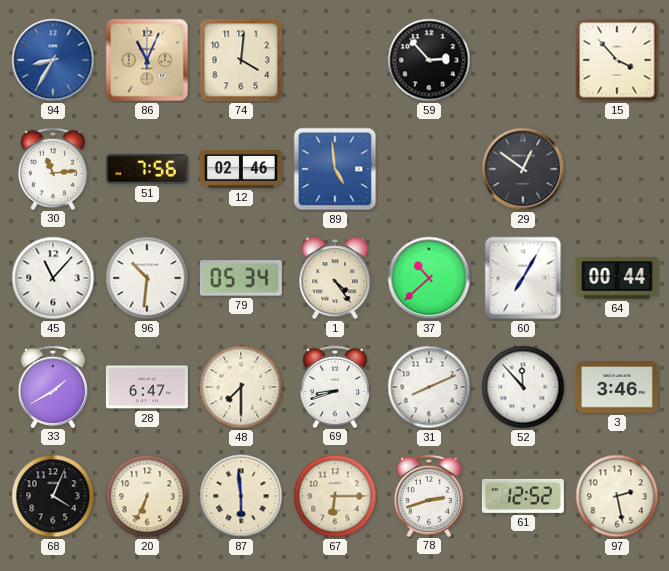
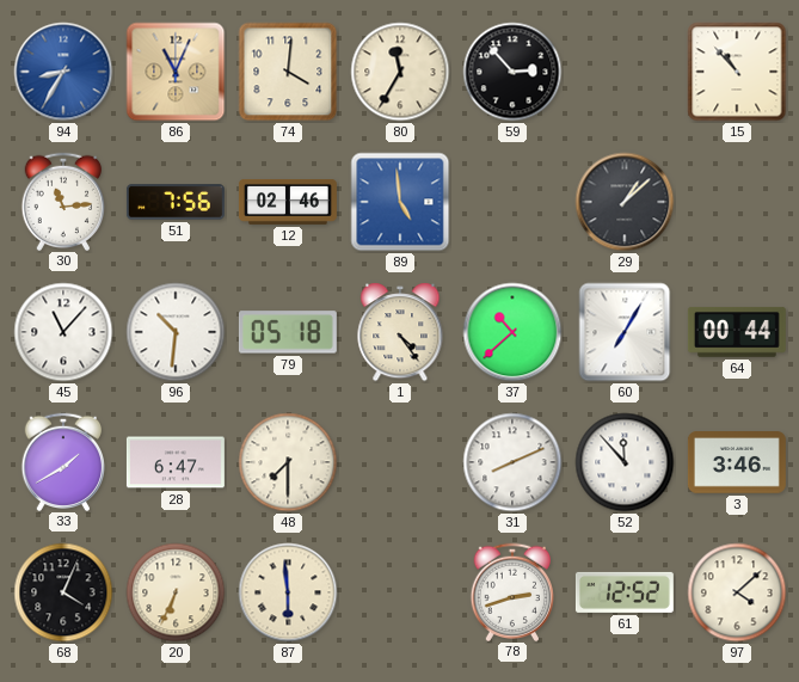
80: none -> 11:35 (400, 72)
15: 3:53 -> 10:53 (737, 72)
29: 12:51 -> 1:08 (625, 202)
79: 05:34 -> 05:18 (288, 332)
69: 8:42 -> none (334, 386)
67: 6:15 -> none (335, 496)
97: 2:28 -> 4:08 (737, 592)
